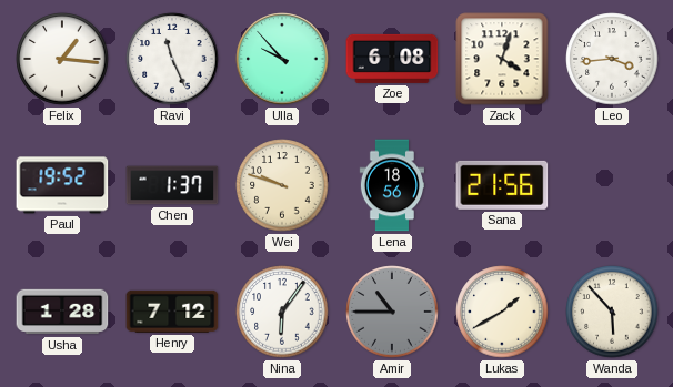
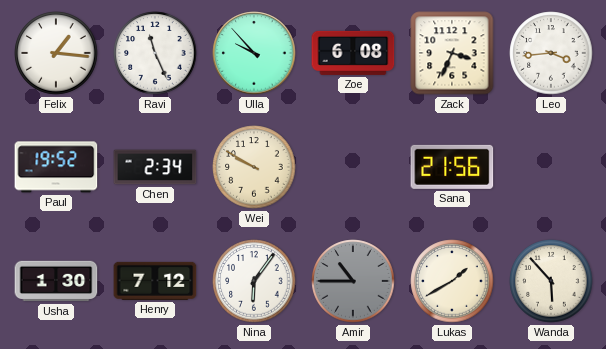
Zack: 4:03 -> 3:34 (452, 53)
Chen: 1:37 -> 2:34 (155, 167)
Wei: 9:48 -> 9:50 (254, 167)
Lena: 18:56 -> none (391, 185)
Usha: 1:28 -> 1:30 (56, 281)
